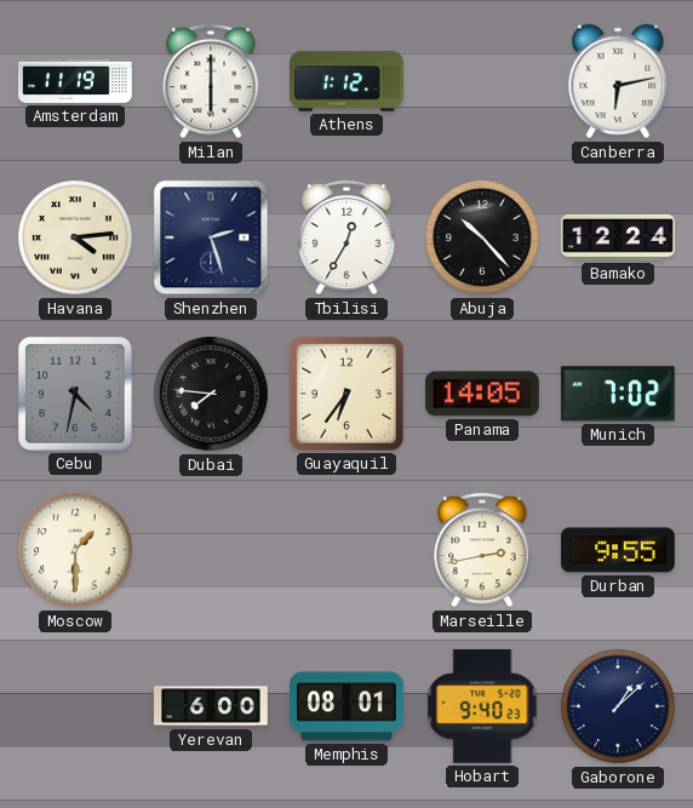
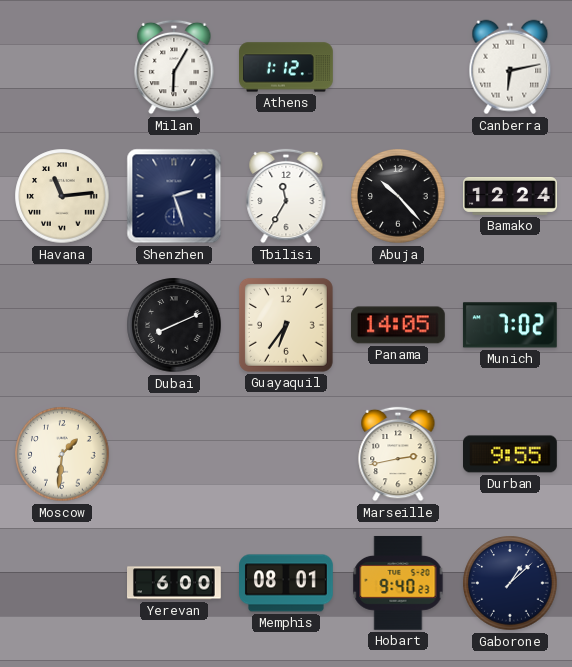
Amsterdam: 11:19 -> none (76, 81)
Milan: 6:00 -> 6:05 (174, 67)
Havana: 4:14 -> 11:14 (62, 196)
Tbilisi: 12:35 -> 11:35 (286, 196)
Cebu: 4:32 -> none (75, 394)
Dubai: 7:46 -> 8:11 (174, 325)
Moscow: 1:30 -> 1:31 (62, 454)
